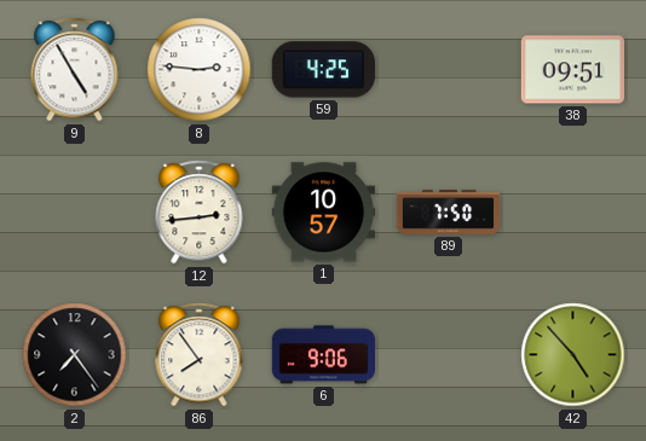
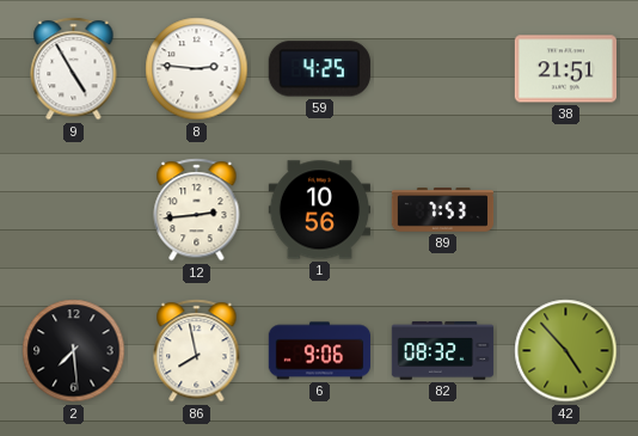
38: 09:51 -> 21:51 (565, 69)
1: 10:57 -> 10:56 (319, 210)
89: 7:50 -> 7:53 (443, 210)
2: 7:24 -> 7:29 (74, 351)
86: 7:54 -> 7:58 (197, 351)
82: none -> 08:32 (443, 351)
